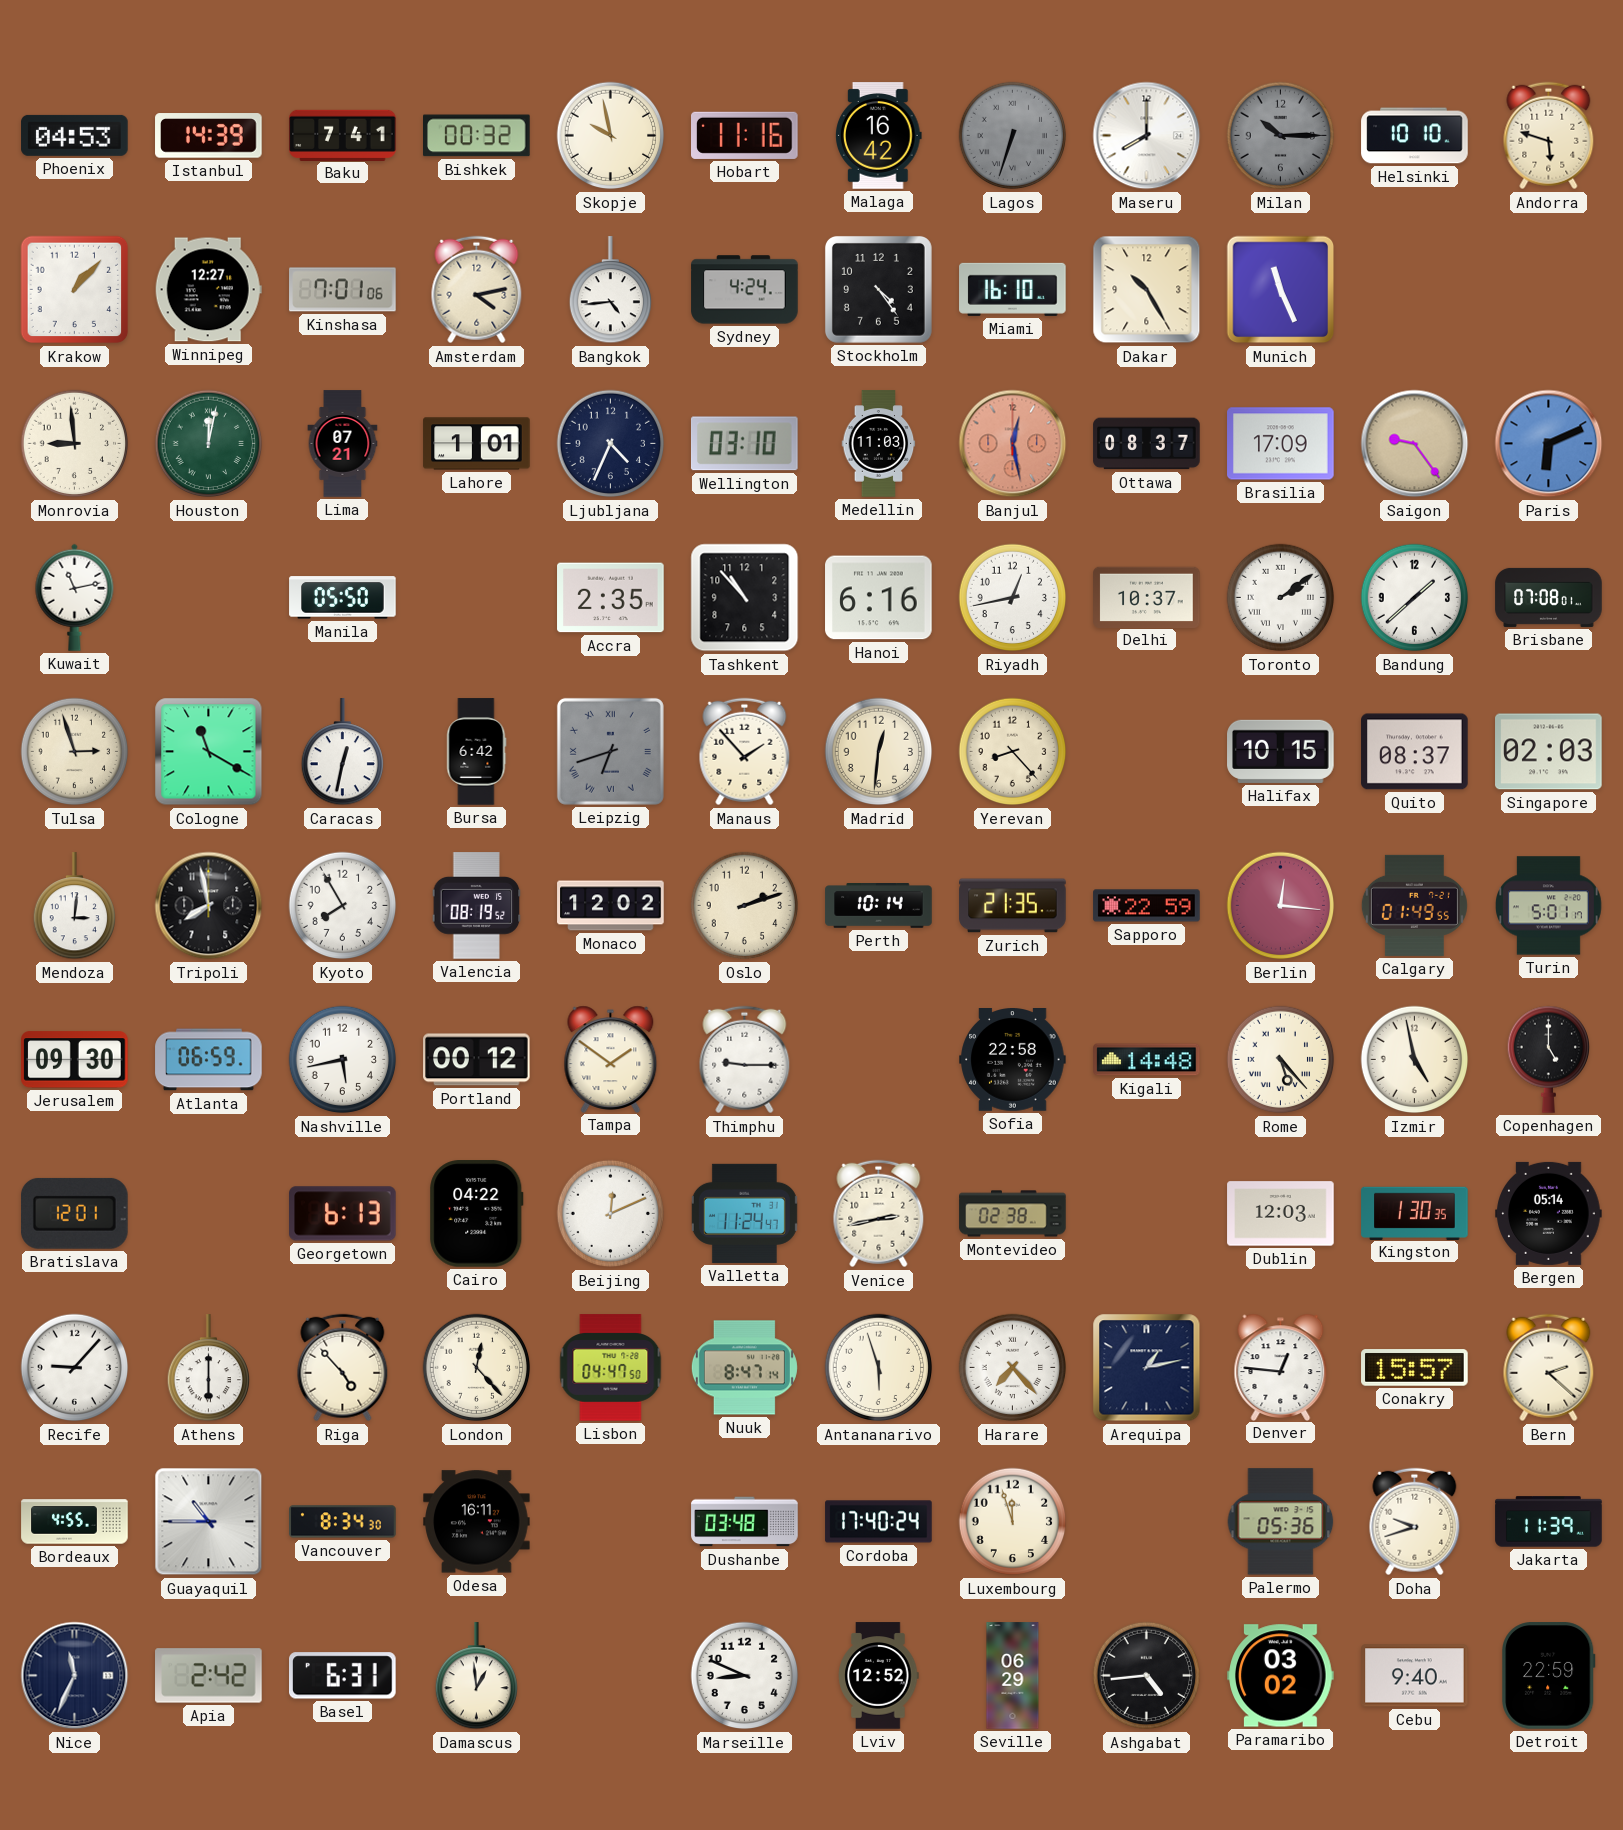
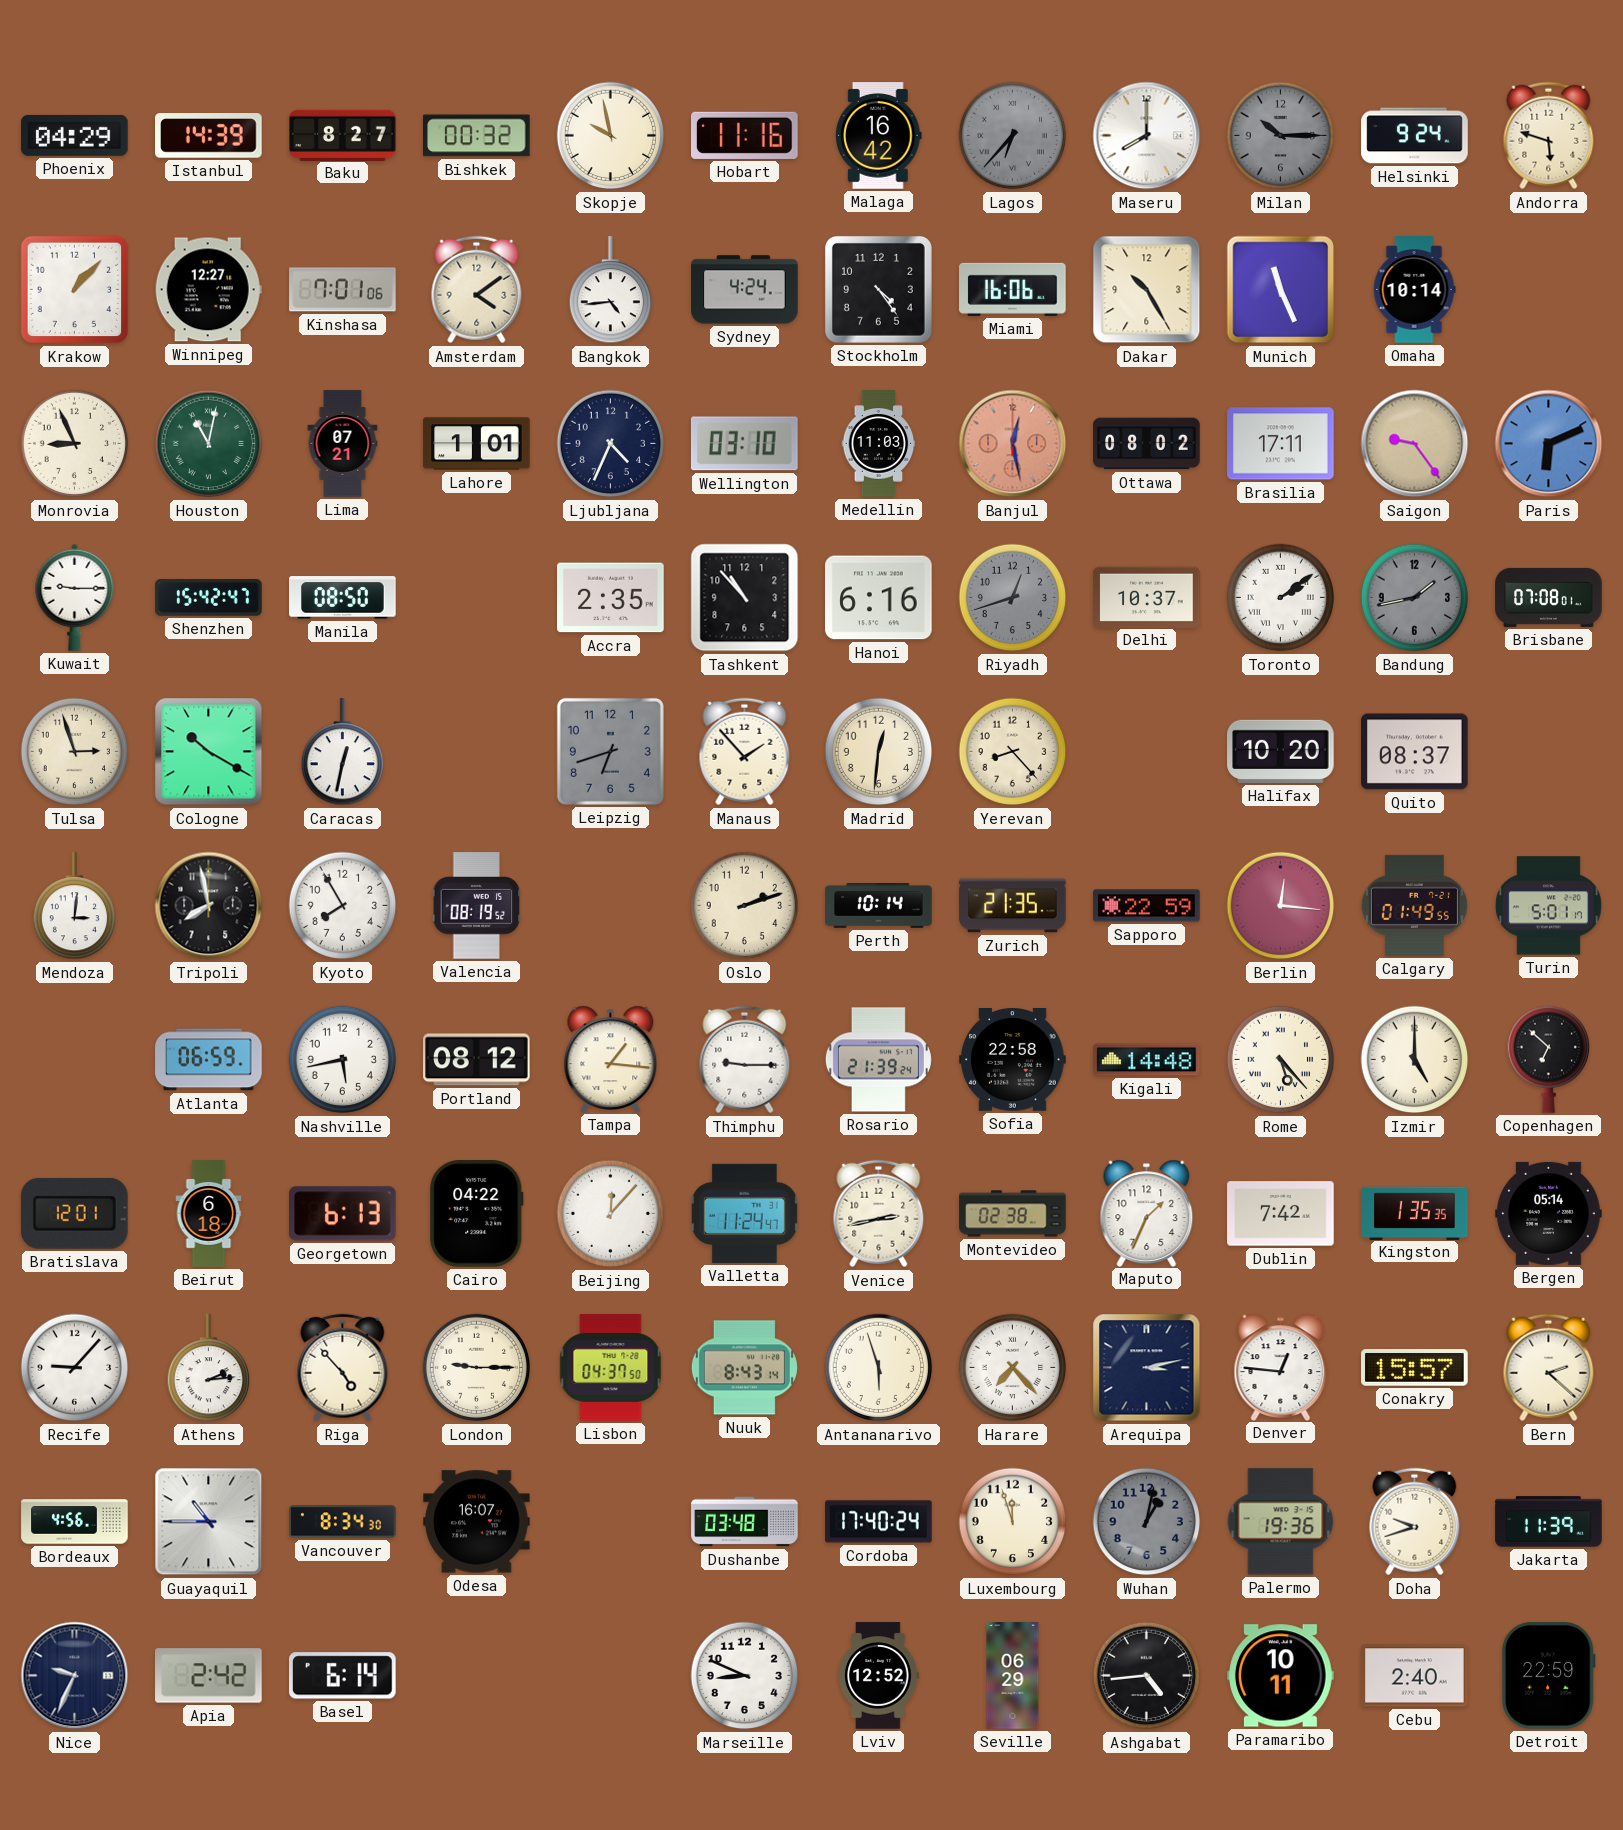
Phoenix: 04:53 -> 04:29 (75, 135)
Baku: 7:41 -> 8:27 (343, 135)
Lagos: 6:33 -> 6:37 (1013, 136)
Helsinki: 10:10 -> 9:24 (1415, 136)
Amsterdam: 4:13 -> 4:09 (477, 290)
Miami: 16:10 -> 16:06 (1013, 289)
Omaha: none -> 10:14 (1414, 290)
Monrovia: 8:59 -> 8:56 (75, 444)
Houston: 12:02 -> 11:02 (209, 444)
Ottawa: 08:37 -> 08:02 (1147, 444)
Brasilia: 17:09 -> 17:11 (1281, 444)
Kuwait: 11:13 -> 9:15 (75, 597)
Shenzhen: none -> 15:42 (209, 598)
Manila: 05:50 -> 08:50 (343, 598)
Riyadh: 12:43 -> 12:42 (1013, 598)
Riyadh dial: white -> grey (1013, 598)
Bandung: 1:38 -> 1:43 (1415, 598)
Bandung dial: white -> grey (1415, 598)
Cologne: 11:20 -> 10:20 (209, 752)
Bursa: 6:42 -> none (477, 752)
Leipzig numerals: Roman -> Arabic (610, 751)
Halifax: 10:15 -> 10:20 (1281, 751)
Singapore: 02:03 -> none (1549, 752)
Monaco: 12:02 -> none (611, 906)
Jerusalem: 09:30 -> none (75, 1060)
Portland: 00:12 -> 08:12 (477, 1060)
Tampa: 1:51 -> 1:16 (611, 1059)
Rosario: none -> 21:39 (878, 1060)
Izmir: 4:58 -> 5:00 (1415, 1060)
Copenhagen: 5:00 -> 6:52 (1548, 1059)
Beirut: none -> 6:18 (209, 1214)
Beijing: 12:11 -> 12:07 (611, 1214)
Maputo: none -> 1:34 (1147, 1213)
Dublin: 12:03 -> 7:42 (1281, 1214)
Kingston: 1:30 -> 1:35 (1415, 1213)
Athens: 6:00 -> 2:14 (208, 1368)
London: 12:23 -> 9:15 (477, 1368)
Lisbon: 04:47 -> 04:37 (611, 1368)
Nuuk: 8:47 -> 8:43 (744, 1368)
Arequipa: 1:13 -> 3:13 (1147, 1368)
Bordeaux: 4:55 -> 4:56 (75, 1522)
Odesa: 16:11 -> 16:07 (477, 1522)
Wuhan: none -> 1:02 (1147, 1522)
Palermo: 05:36 -> 19:36 (1281, 1522)
Nice: 11:34 -> 9:34 (75, 1676)
Basel: 6:31 -> 6:14 (343, 1676)
Damascus: 12:59 -> none (476, 1676)
Paramaribo: 03:02 -> 10:11 (1281, 1676)
Cebu: 9:40 -> 2:40 (1415, 1676)
